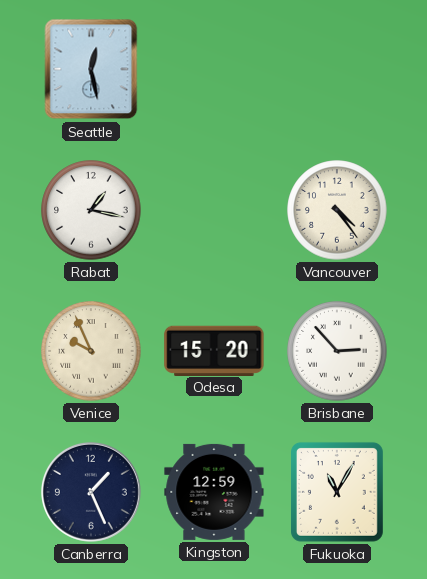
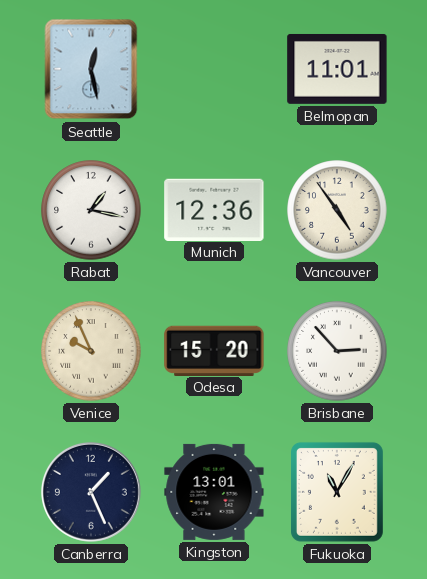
Belmopan: none -> 11:01 (337, 69)
Munich: none -> 12:36 (214, 209)
Vancouver: 4:24 -> 4:54 (337, 210)
Kingston: 12:59 -> 13:01 (214, 492)
